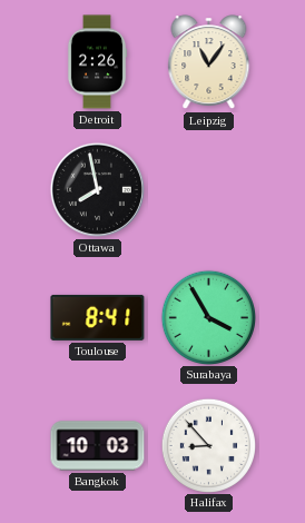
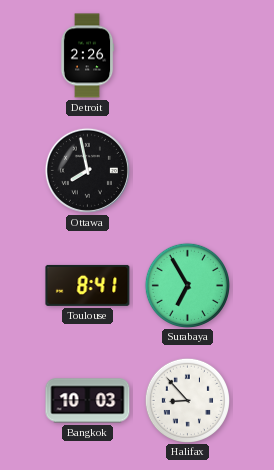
Leipzig: 11:06 -> none (209, 62)
Surabaya: 3:55 -> 6:55 (187, 285)
